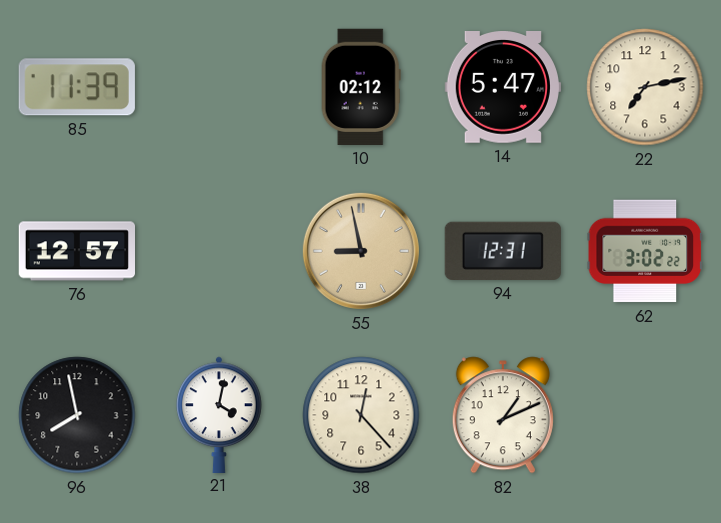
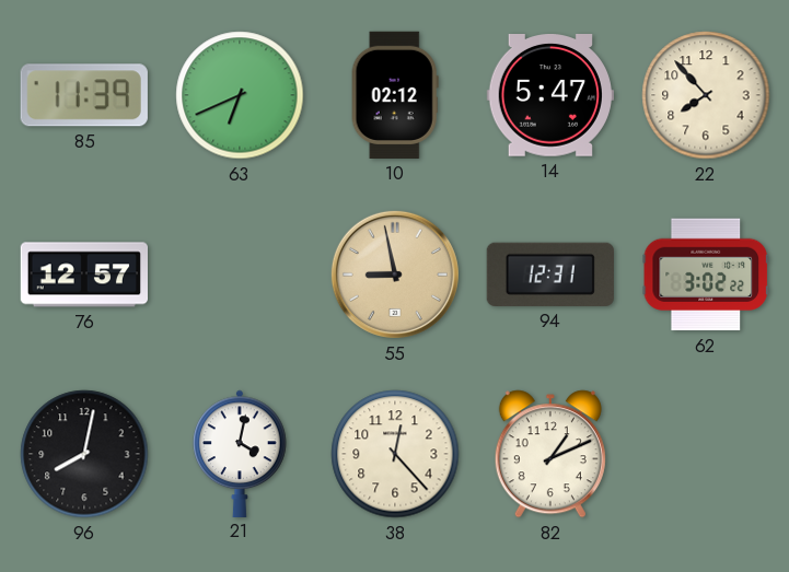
63: none -> 6:41 (240, 95)
22: 7:13 -> 7:53 (706, 95)
96: 7:58 -> 8:02 (84, 454)
